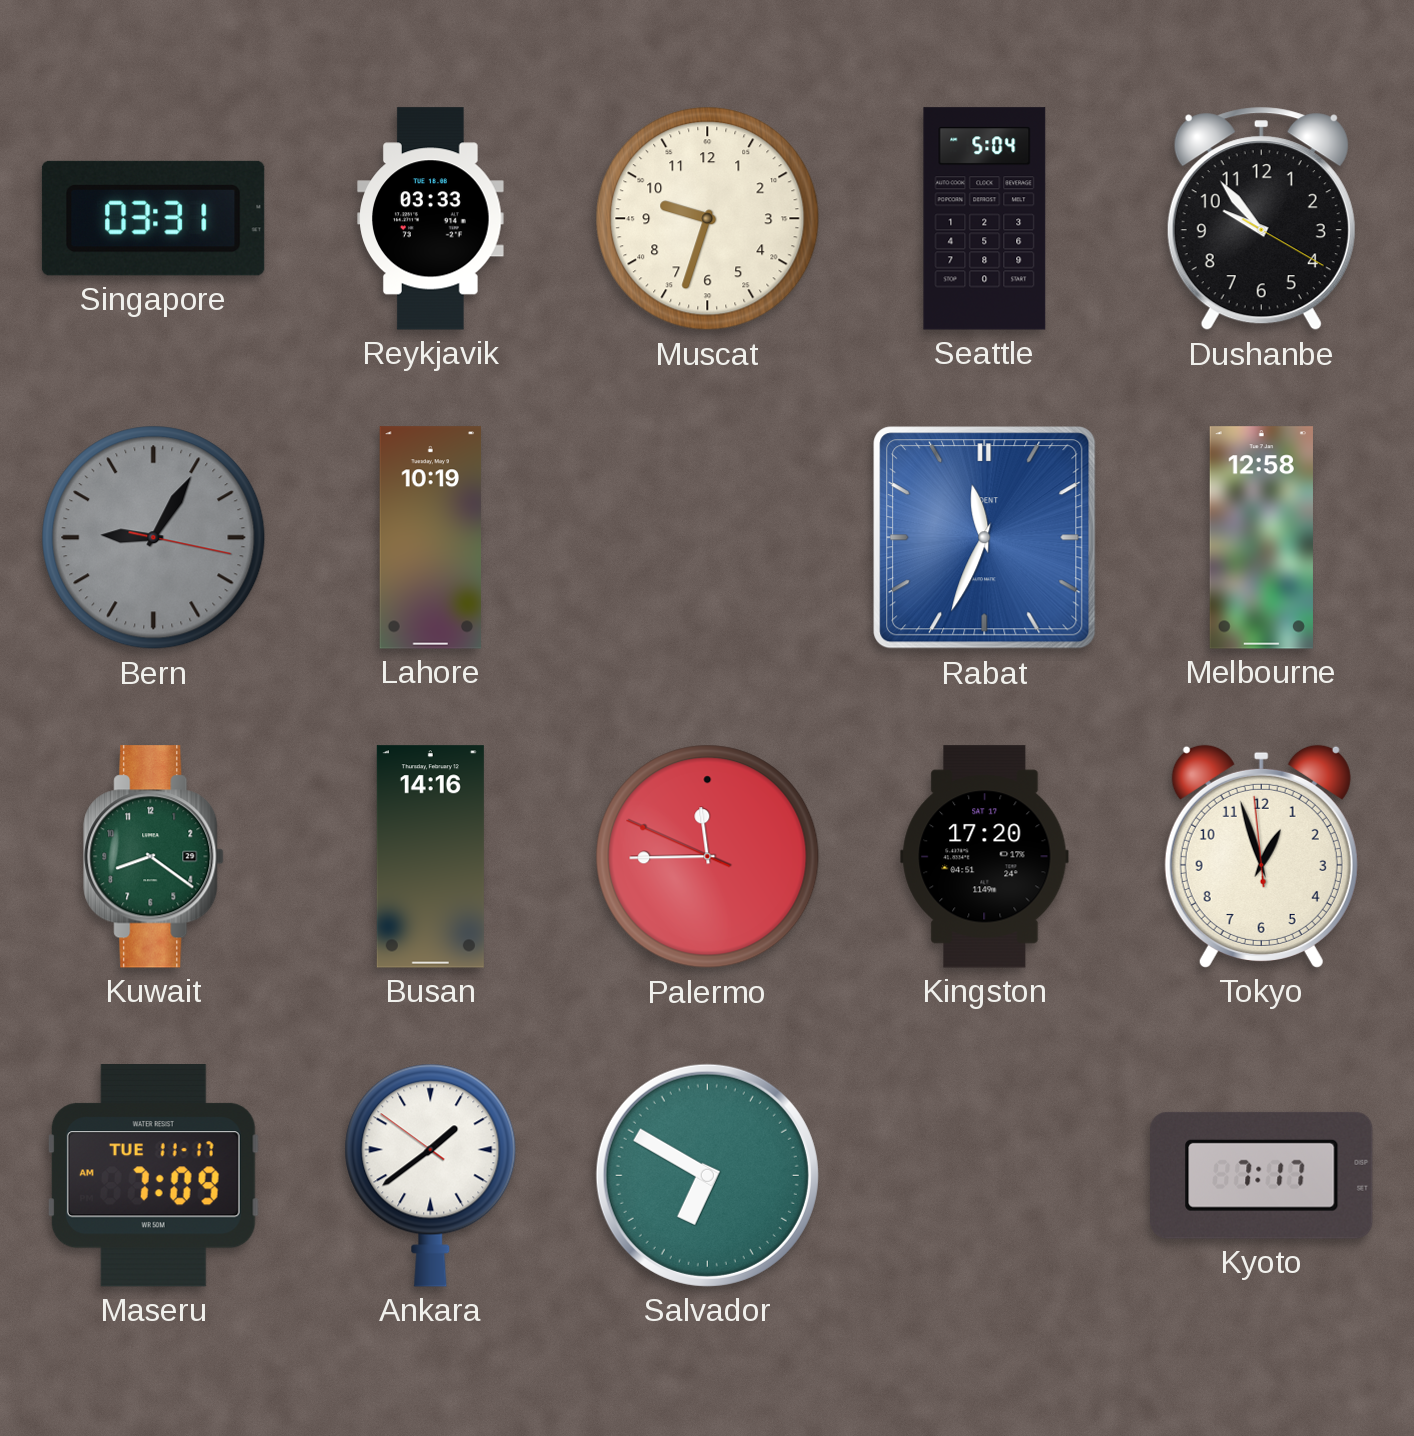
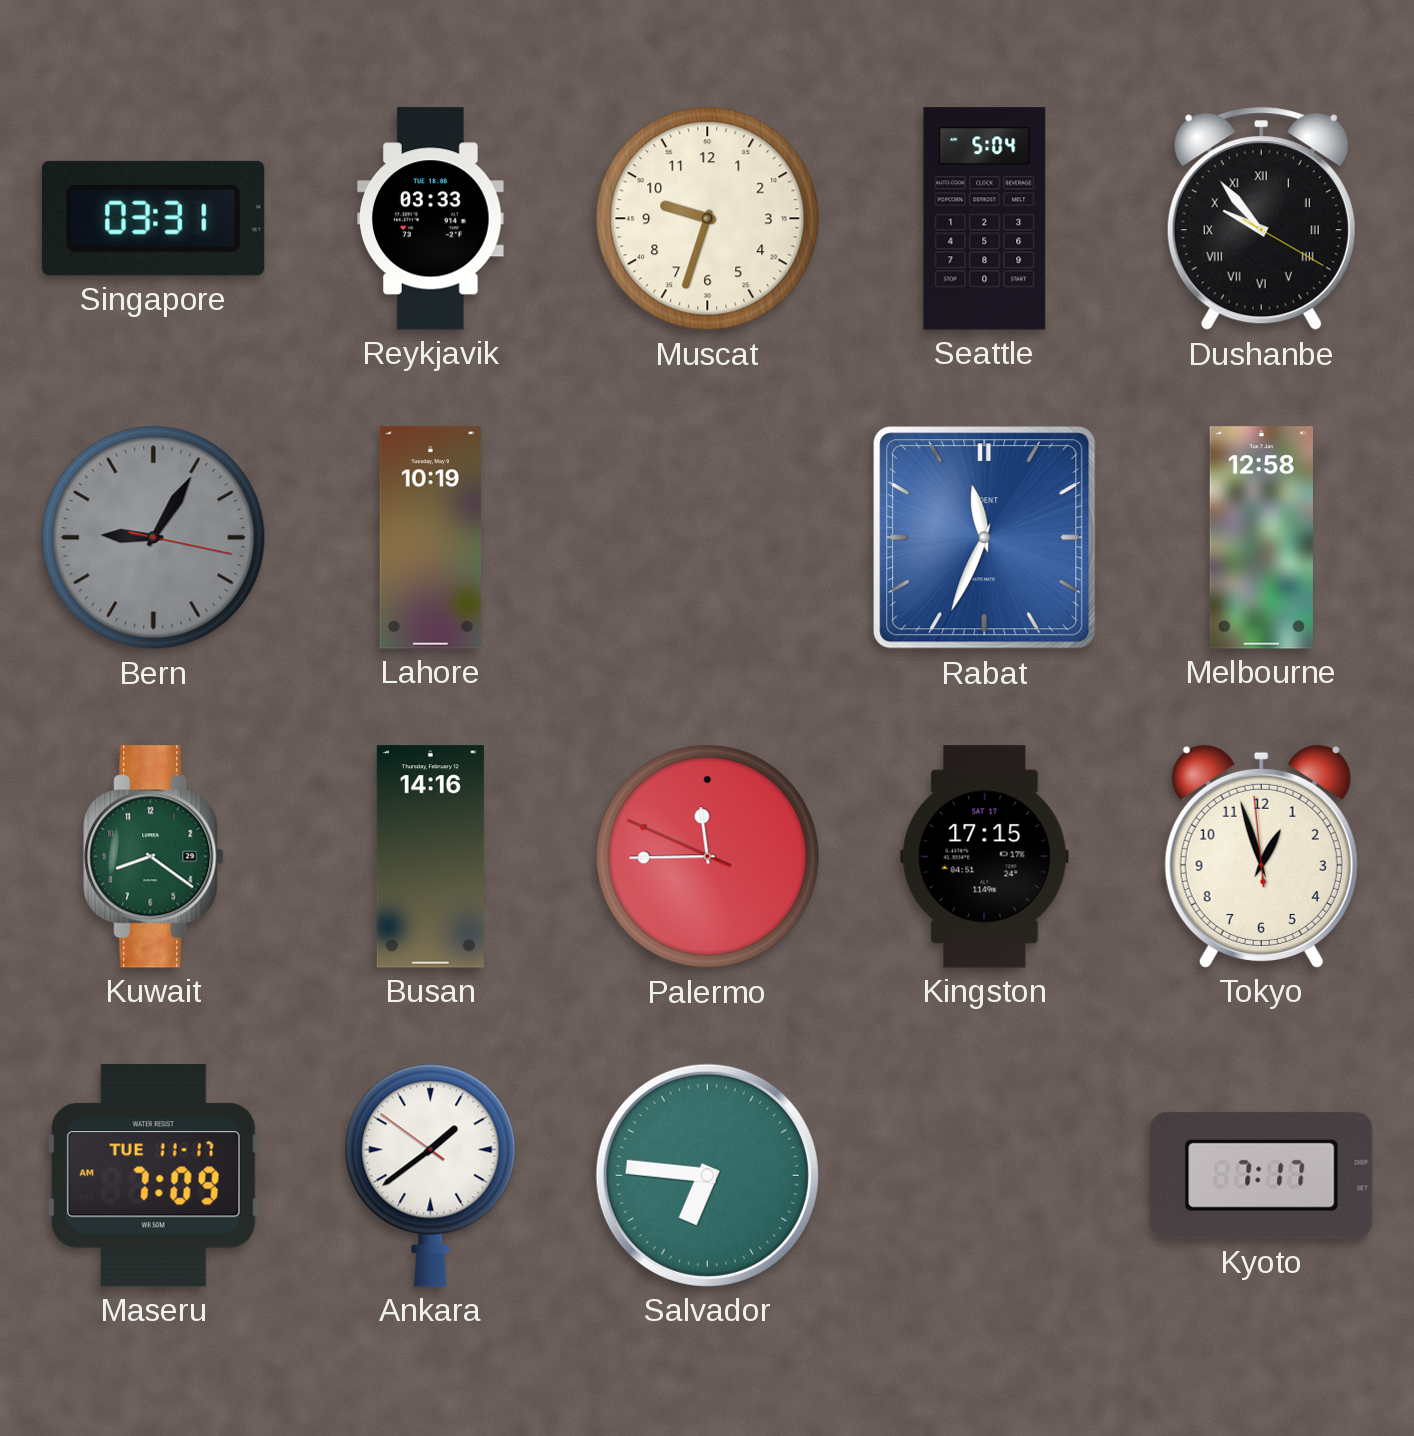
Dushanbe numerals: Arabic -> Roman (1261, 219)
Kingston: 17:20 -> 17:15 (985, 857)
Salvador: 6:50 -> 6:46 (707, 1175)
